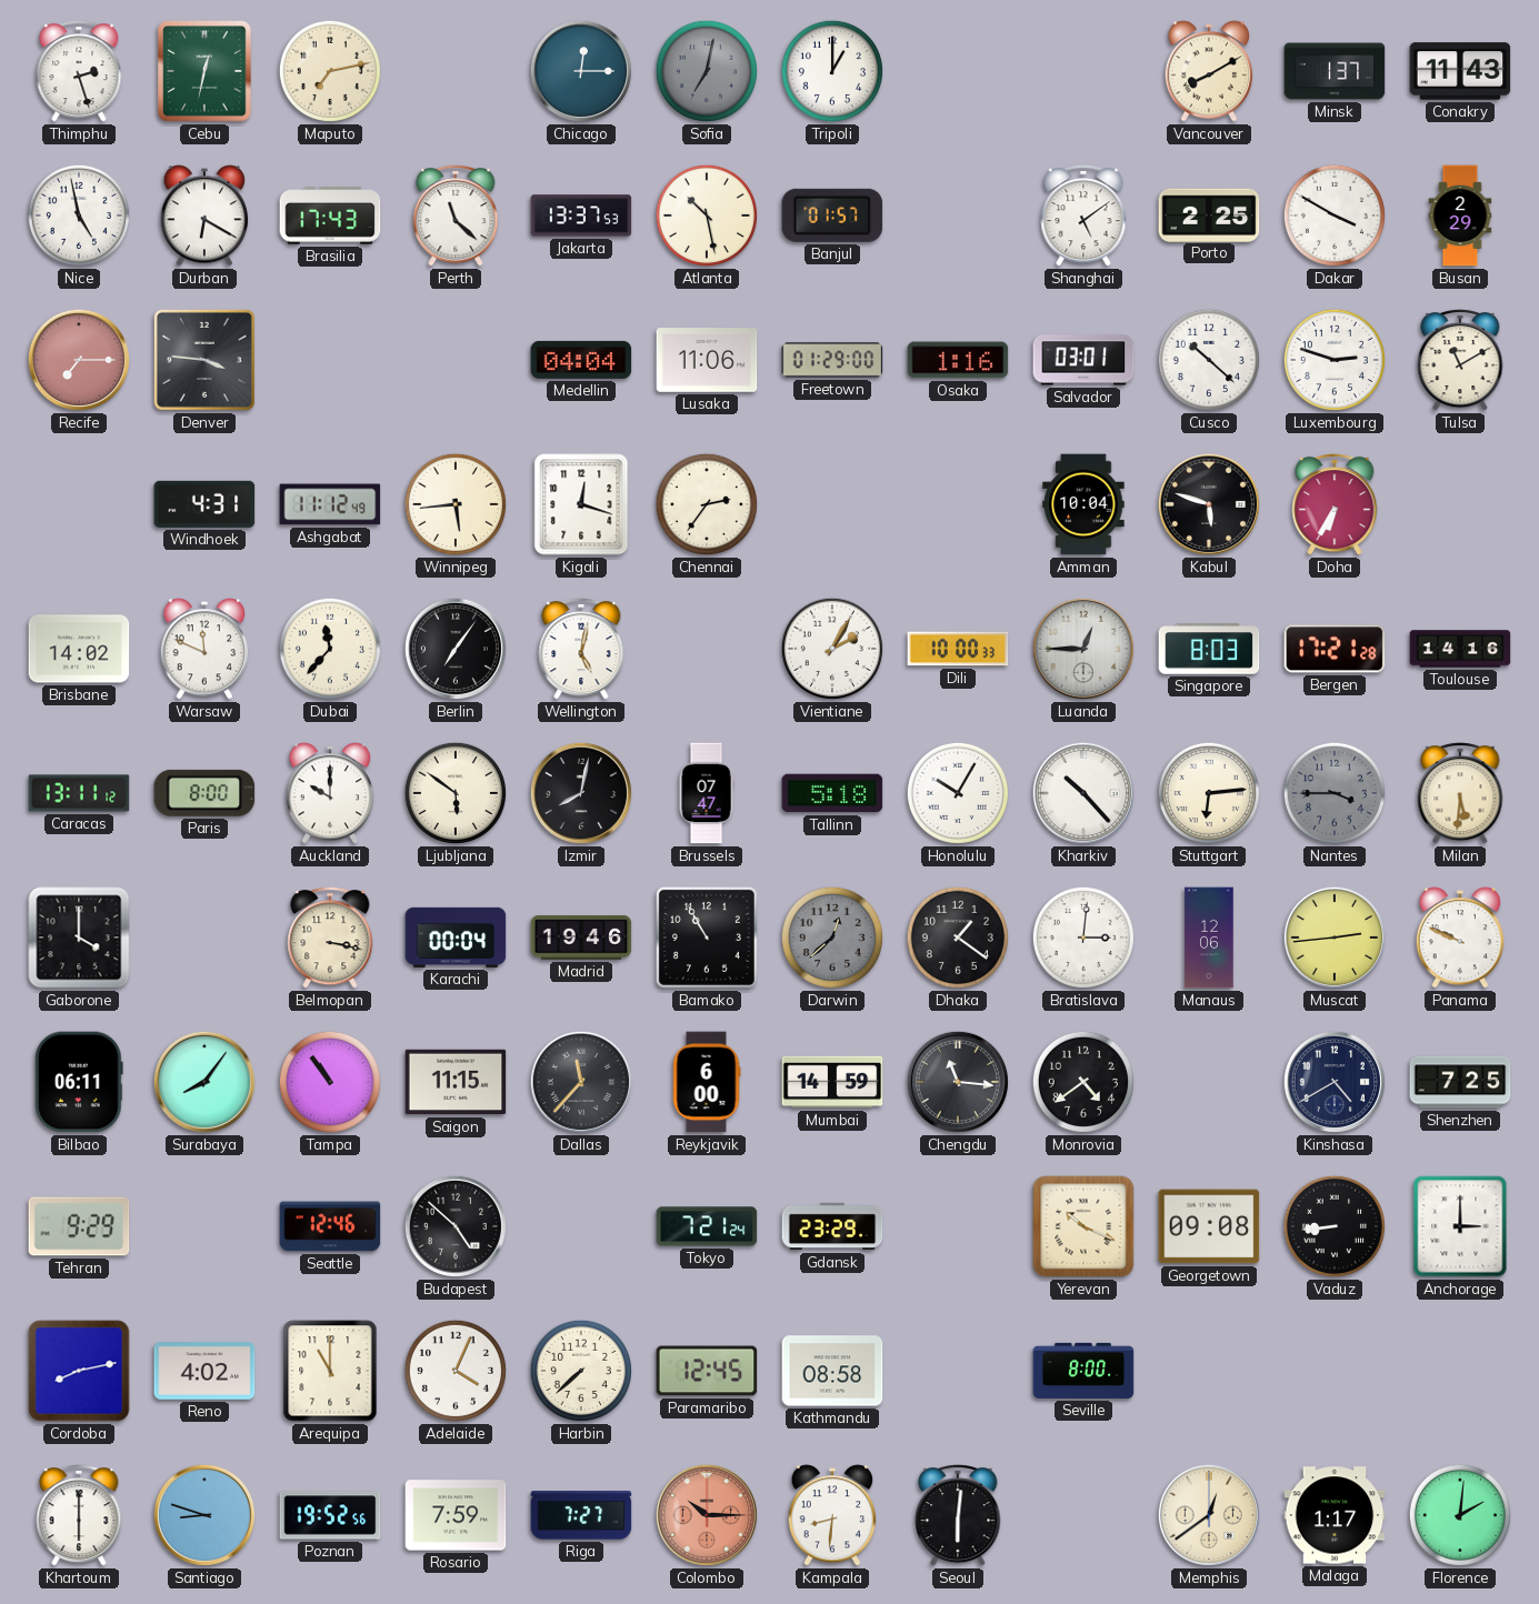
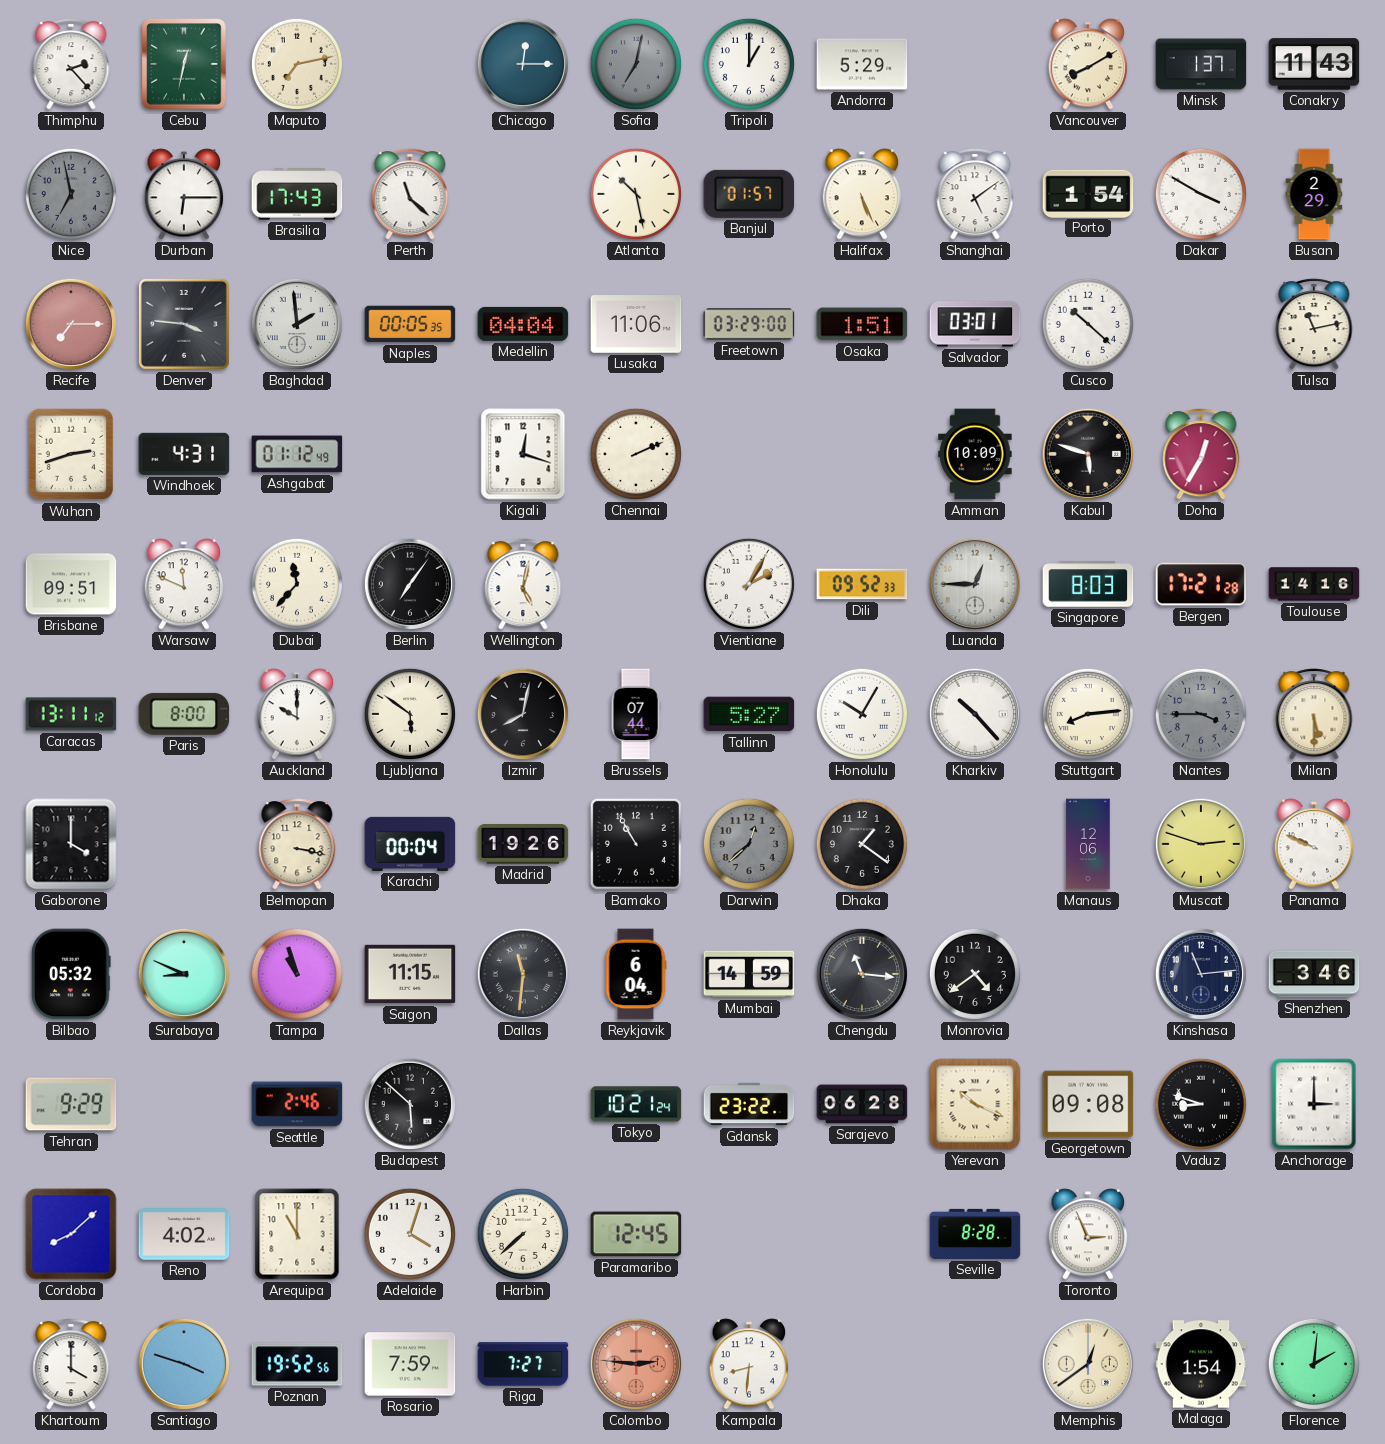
Thimphu: 2:27 -> 2:23 (71, 64)
Andorra: none -> 5:29 (862, 64)
Nice: 4:58 -> 6:58 (71, 194)
Nice dial: white -> grey (71, 194)
Durban: 6:20 -> 6:15 (184, 194)
Jakarta: 13:37 -> none (581, 215)
Halifax: none -> 5:26 (862, 194)
Porto: 2:25 -> 1:54 (1088, 193)
Baghdad: none -> 1:59 (297, 324)
Naples: none -> 00:05 (410, 324)
Freetown: 01:29 -> 03:29 (749, 324)
Osaka: 1:16 -> 1:51 (862, 324)
Luxembourg: 2:48 -> none (1335, 360)
Tulsa: 11:10 -> 11:13 (1314, 324)
Wuhan: none -> 2:42 (70, 454)
Ashgabat: 11:12 -> 01:12 (297, 454)
Winnipeg: 5:44 -> none (456, 504)
Chennai: 2:36 -> 2:11 (636, 454)
Amman: 10:04 -> 10:09 (975, 454)
Doha: 6:35 -> 12:35 (1201, 454)
Brisbane: 14:02 -> 09:51 (71, 584)
Dili: 10:00 -> 09:52 (862, 584)
Brussels: 07:47 -> 07:44 (636, 714)
Tallinn: 5:18 -> 5:27 (749, 714)
Stuttgart: 6:14 -> 8:14 (1088, 714)
Milan: 5:31 -> 5:30 (1314, 714)
Madrid: 19:46 -> 19:26 (523, 845)
Bratislava: 3:01 -> none (1083, 938)
Muscat: 2:44 -> 2:48 (1201, 844)
Bilbao: 06:11 -> 05:32 (71, 974)
Surabaya: 8:06 -> 8:49 (184, 974)
Tampa: 10:54 -> 10:57 (297, 974)
Dallas: 11:37 -> 11:31 (523, 974)
Reykjavik: 6:00 -> 6:04 (636, 974)
Kinshasa: 4:40 -> 11:14 (1201, 974)
Shenzhen: 7:25 -> 3:46 (1314, 974)
Seattle: 12:46 -> 2:46 (297, 1104)
Budapest: 4:52 -> 5:52 (410, 1104)
Tokyo: 7:21 -> 10:21 (636, 1104)
Gdansk: 23:29 -> 23:22 (749, 1104)
Sarajevo: none -> 06:28 (862, 1104)
Vaduz: 8:44 -> 8:48 (1201, 1104)
Cordoba: 8:13 -> 8:08 (71, 1234)
Adelaide: 4:04 -> 4:03 (410, 1234)
Kathmandu: 08:58 -> none (832, 1371)
Seville: 8:00 -> 8:28 (975, 1234)
Toronto: none -> 2:56 (1088, 1234)
Khartoum: 6:00 -> 4:00 (71, 1364)
Santiago: 8:48 -> 3:48 (184, 1364)
Colombo: 10:15 -> 2:46 (636, 1364)
Seoul: 6:01 -> none (958, 1515)
Malaga: 1:17 -> 1:54 (1201, 1364)
